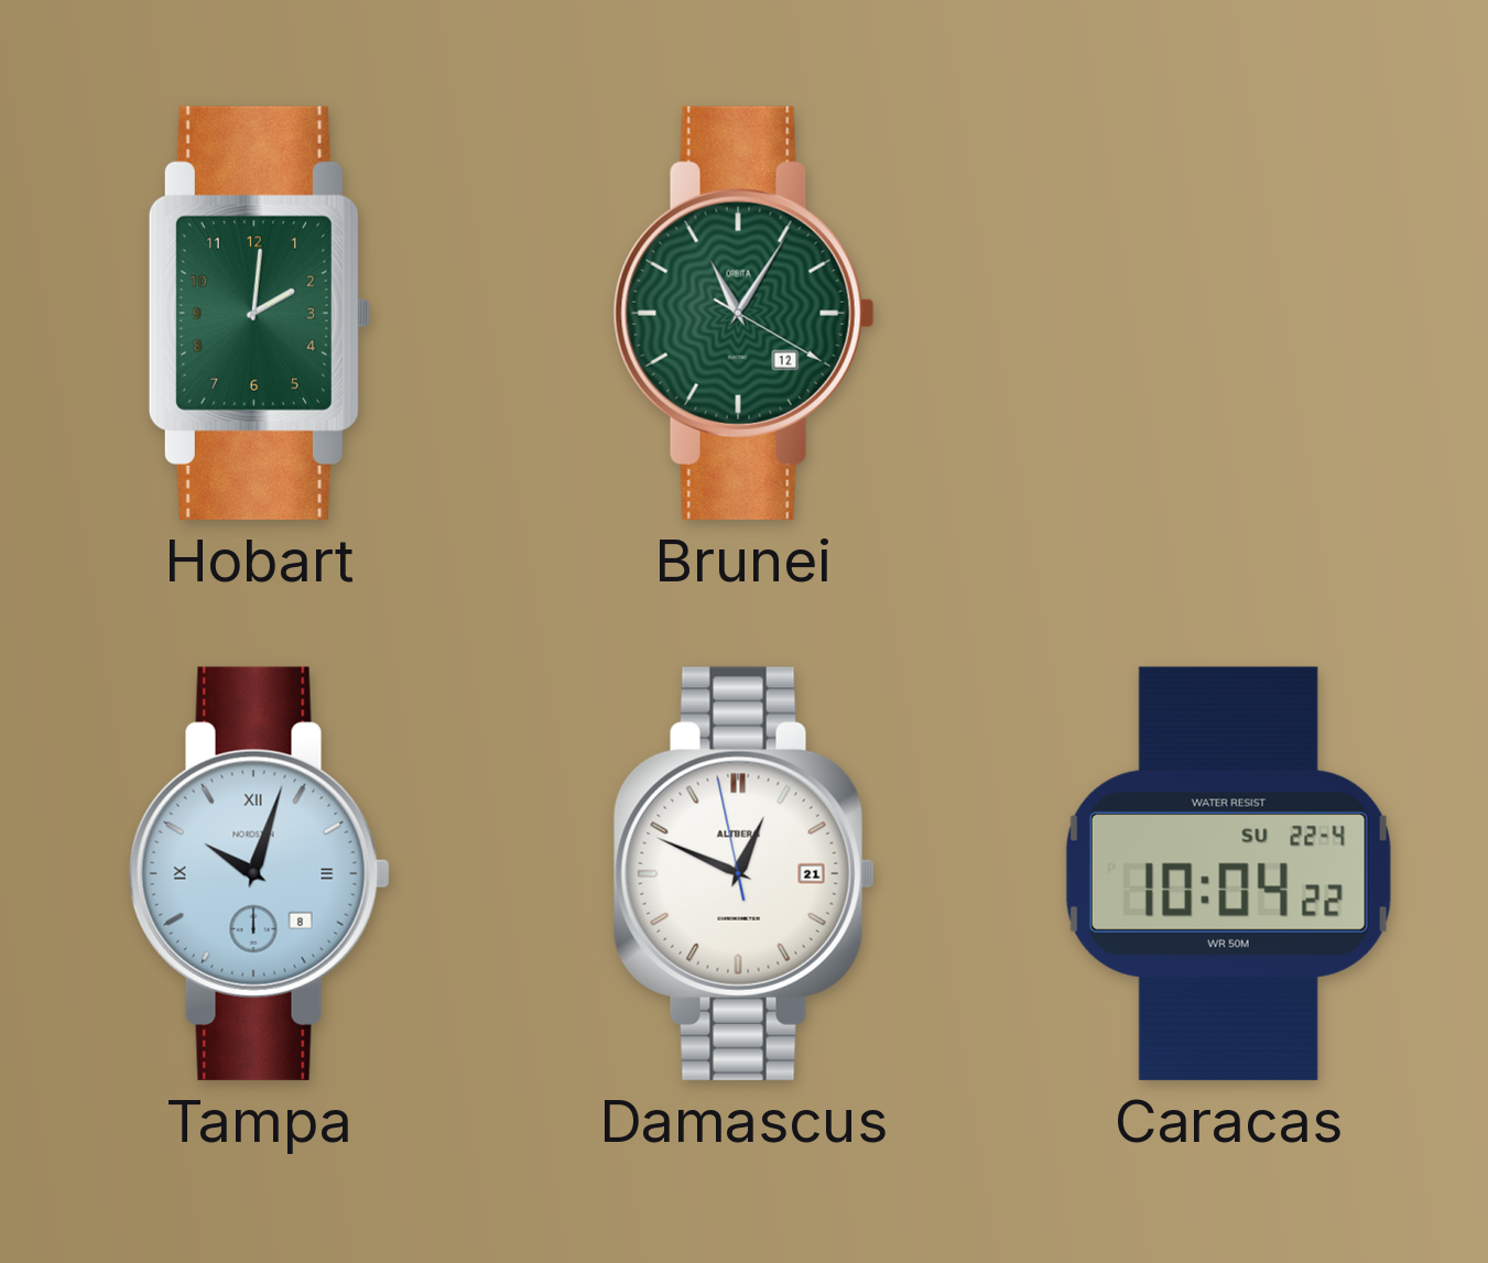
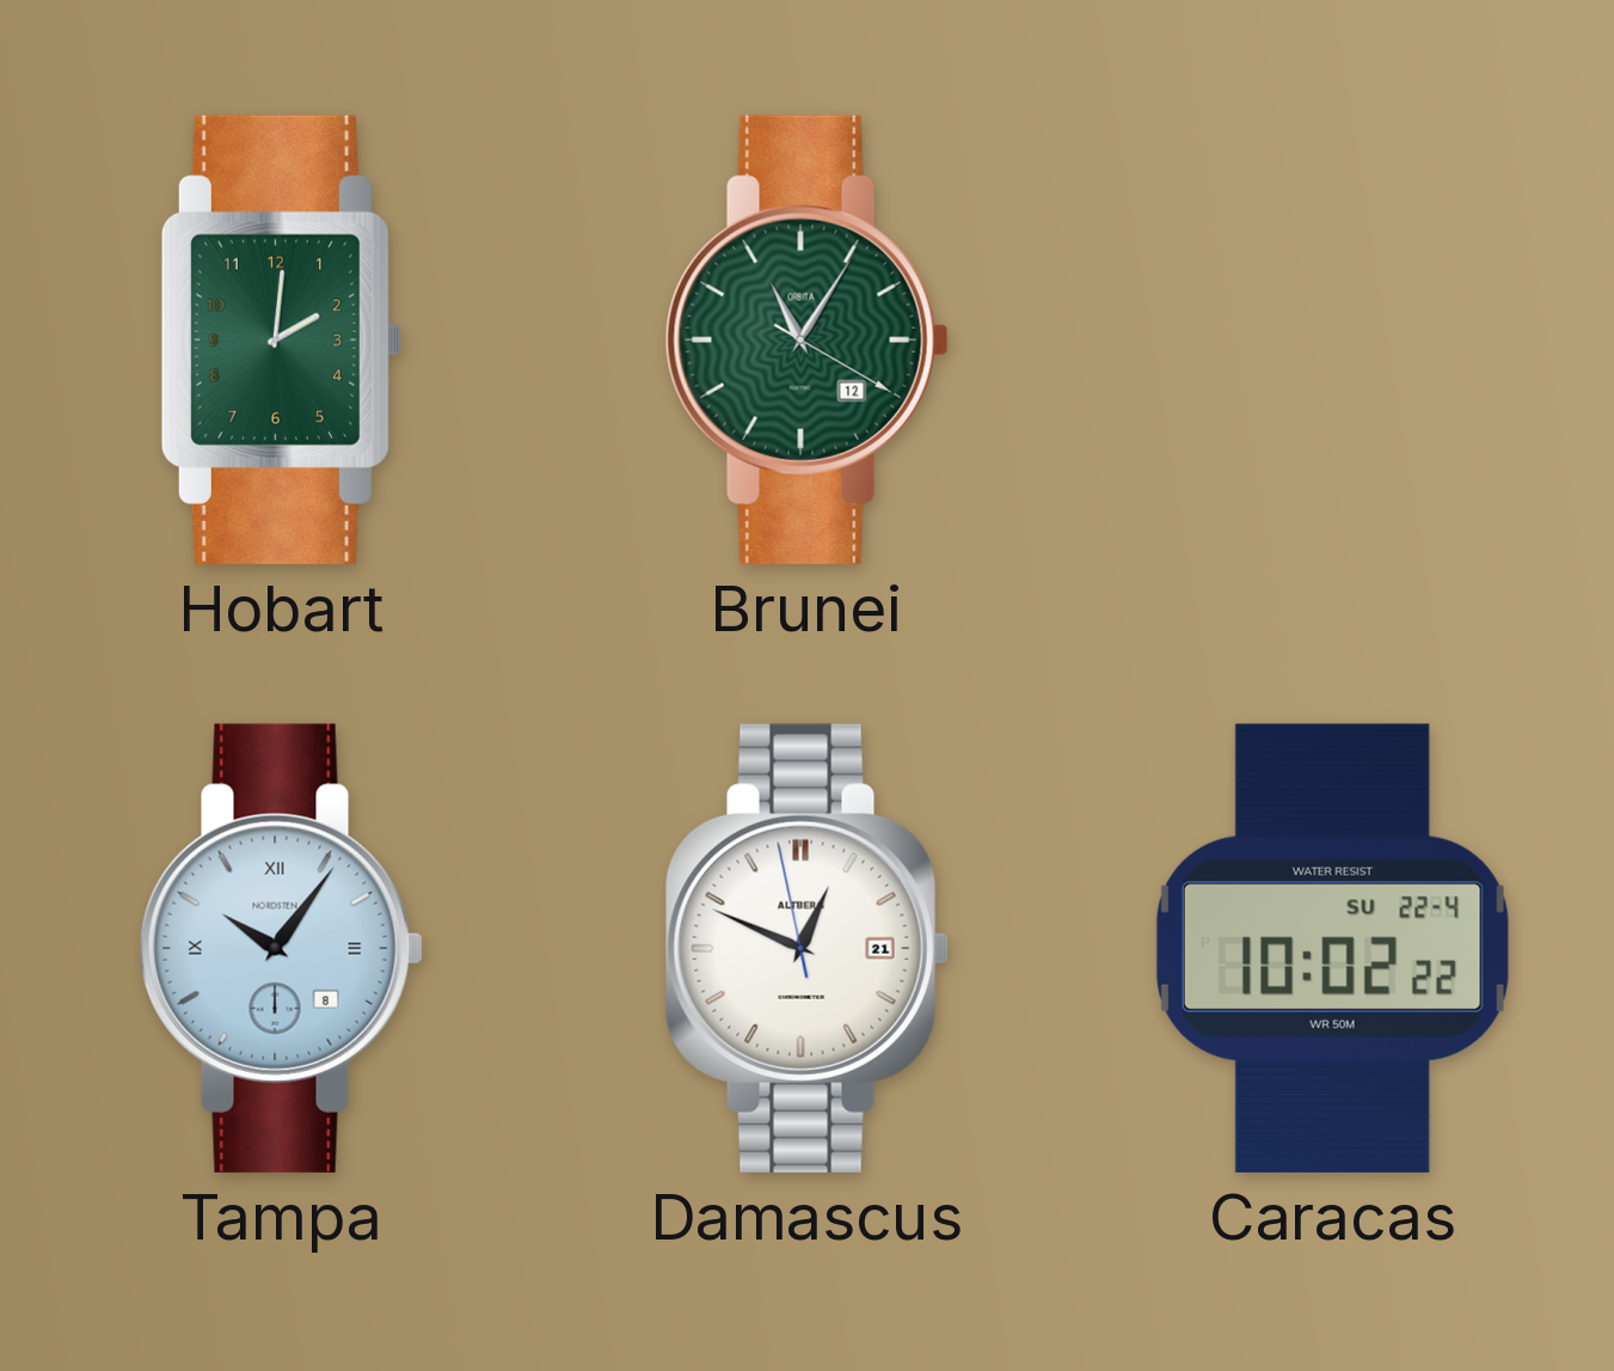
Tampa: 10:03 -> 10:06 (281, 948)
Caracas: 10:04 -> 10:02 (1332, 948)
